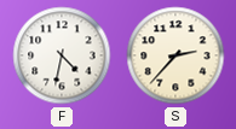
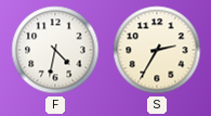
S: 2:37 -> 2:35 (157, 50)
